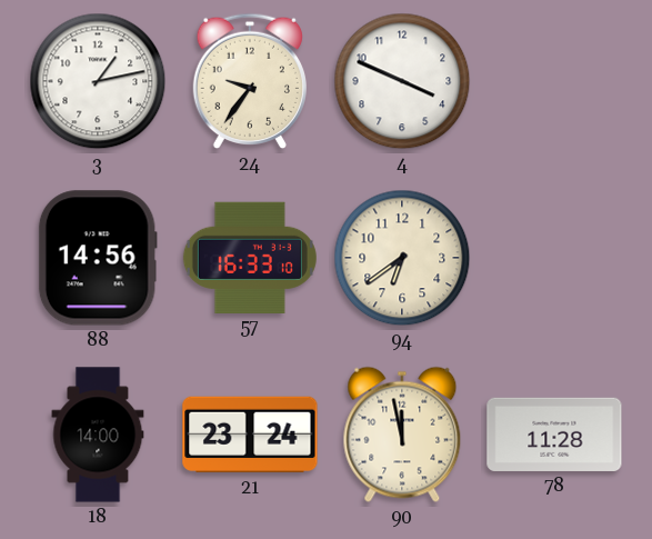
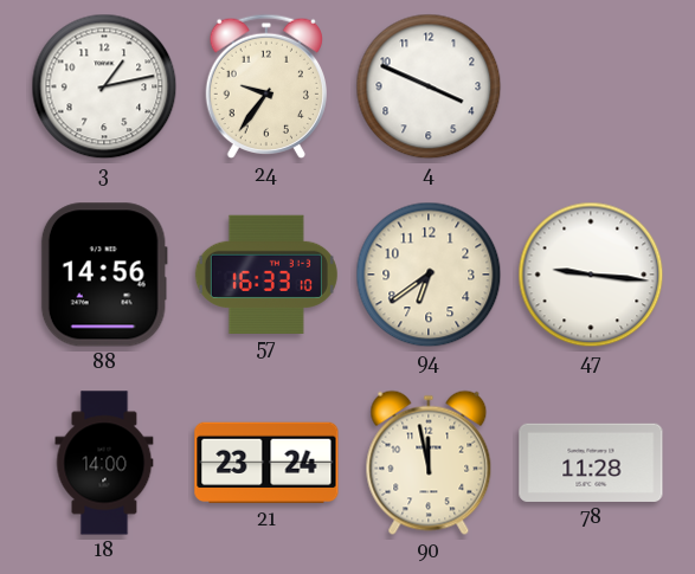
47: none -> 9:16 (591, 275)
